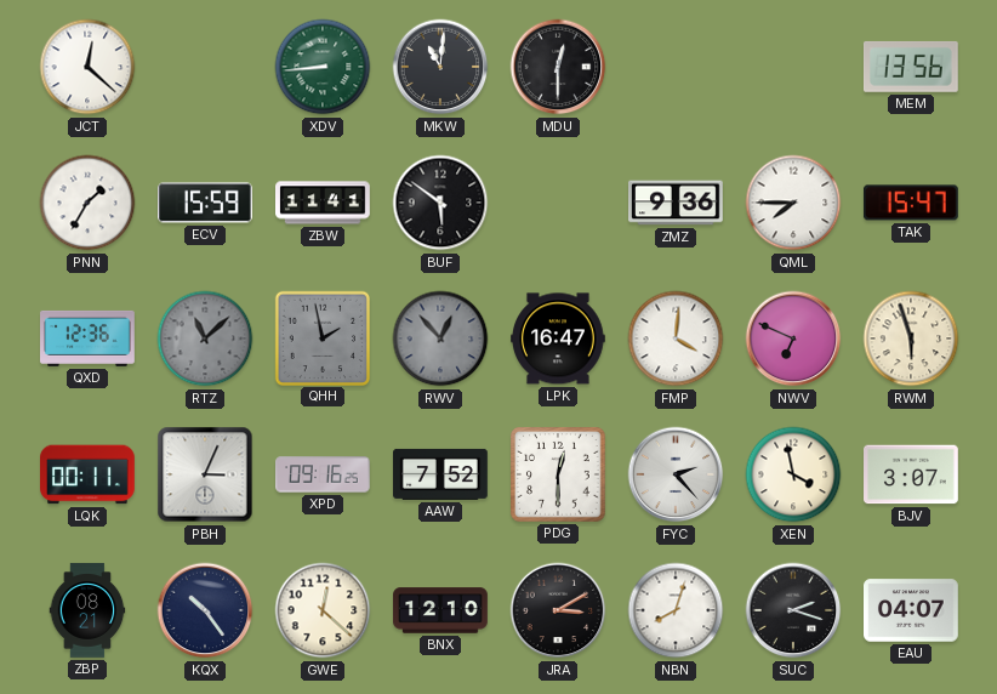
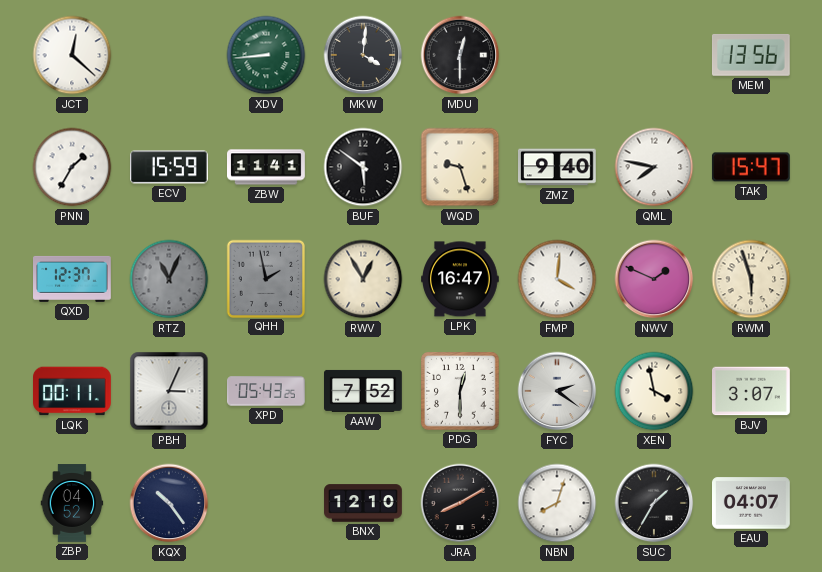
MKW: 11:01 -> 4:01 (363, 55)
WQD: none -> 9:27 (460, 167)
ZMZ: 9:36 -> 9:40 (558, 167)
QML: 7:45 -> 7:47 (654, 167)
QXD: 12:36 -> 12:37 (72, 279)
RTZ: 11:08 -> 11:04 (169, 279)
RWV: 12:53 -> 12:55 (363, 279)
RWV dial: grey -> cream (363, 279)
NWV: 6:49 -> 1:49 (654, 279)
XPD: 09:16 -> 05:43 (267, 391)
FYC: 2:23 -> 2:21 (557, 391)
ZBP: 08:21 -> 04:52 (72, 503)
GWE: 12:22 -> none (323, 610)
JRA: 3:10 -> 8:10 (460, 503)
SUC: 2:18 -> 1:35 (654, 503)
